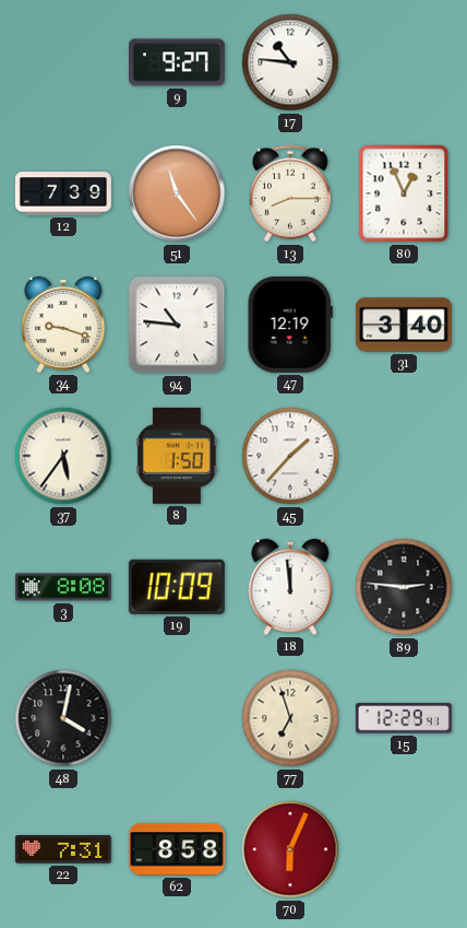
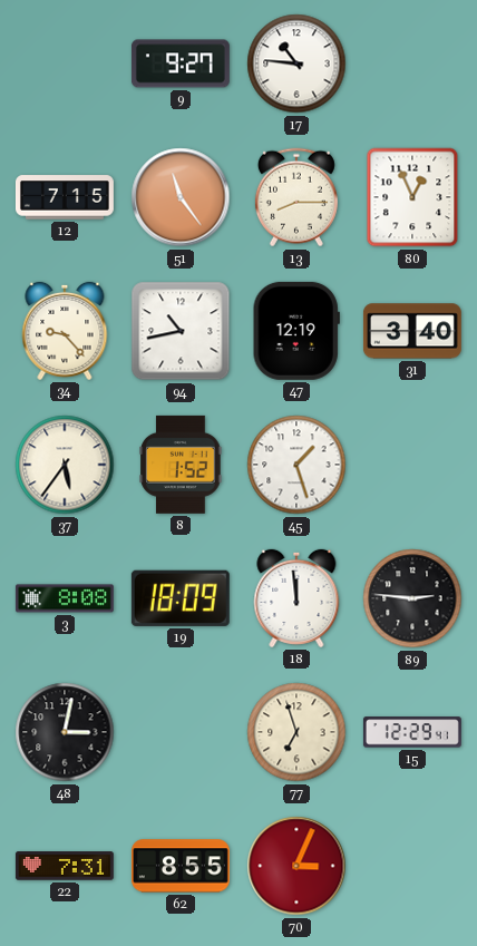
12: 7:39 -> 7:15 (65, 197)
34: 9:18 -> 9:23 (65, 331)
94: 10:46 -> 10:43 (181, 331)
8: 1:50 -> 1:52 (181, 465)
45: 1:37 -> 1:27 (296, 465)
19: 10:09 -> 18:09 (181, 598)
48: 4:02 -> 3:02 (65, 732)
62: 8:58 -> 8:55 (181, 866)
70: 6:04 -> 3:04 (296, 866)
